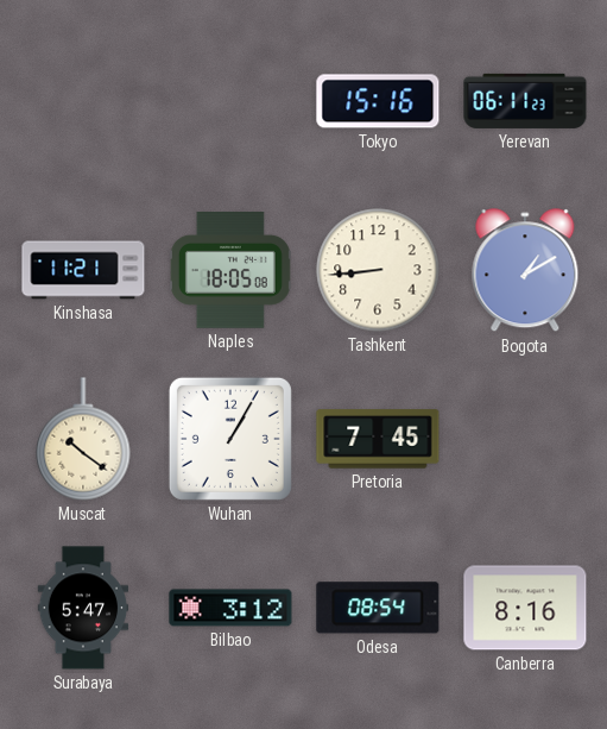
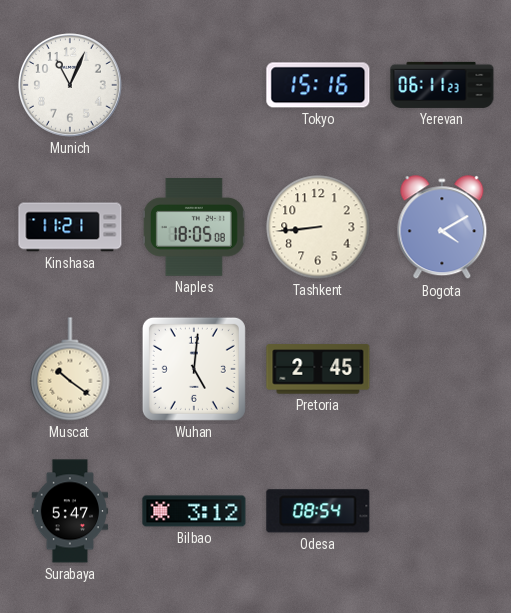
Munich: none -> 11:04 (71, 86)
Bogota: 1:10 -> 4:10 (442, 228)
Wuhan: 1:05 -> 5:01 (194, 369)
Pretoria: 7:45 -> 2:45 (318, 369)
Canberra: 8:16 -> none (525, 608)
